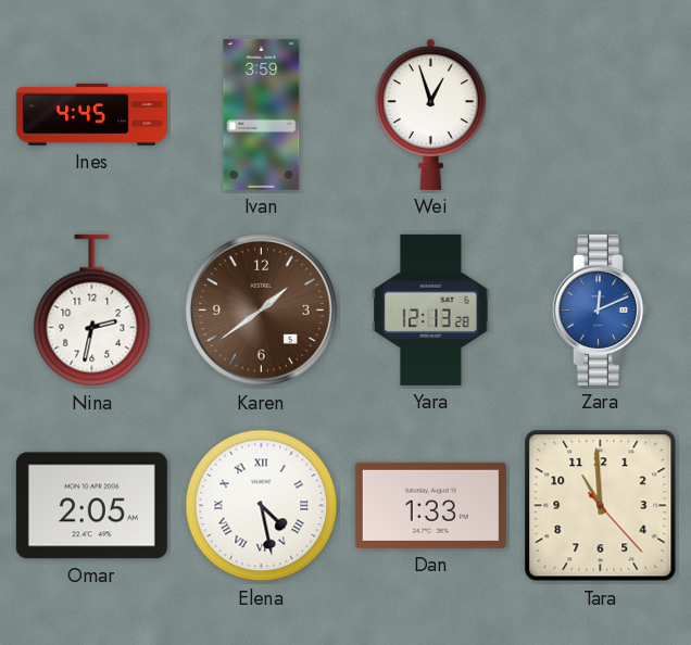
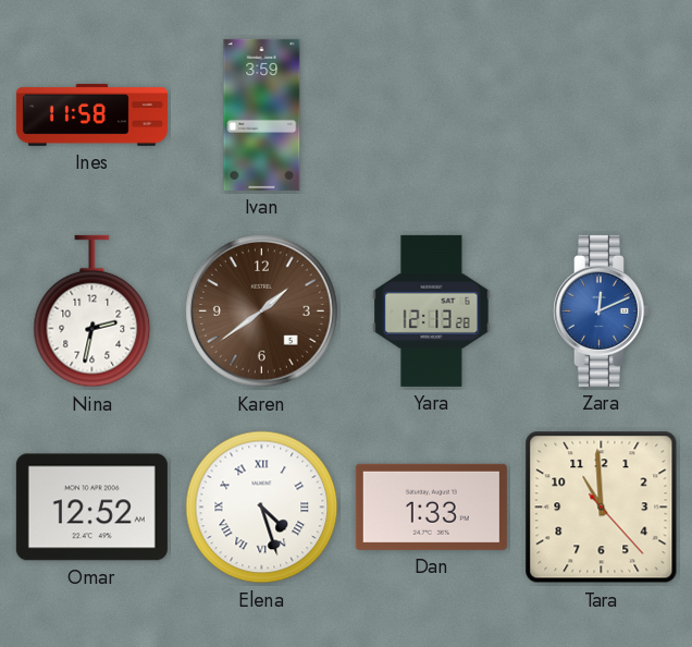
Ines: 4:45 -> 11:58 (91, 115)
Wei: 12:57 -> none (431, 114)
Omar: 2:05 -> 12:52 (91, 508)
Elena: 4:28 -> 4:27 (262, 508)
